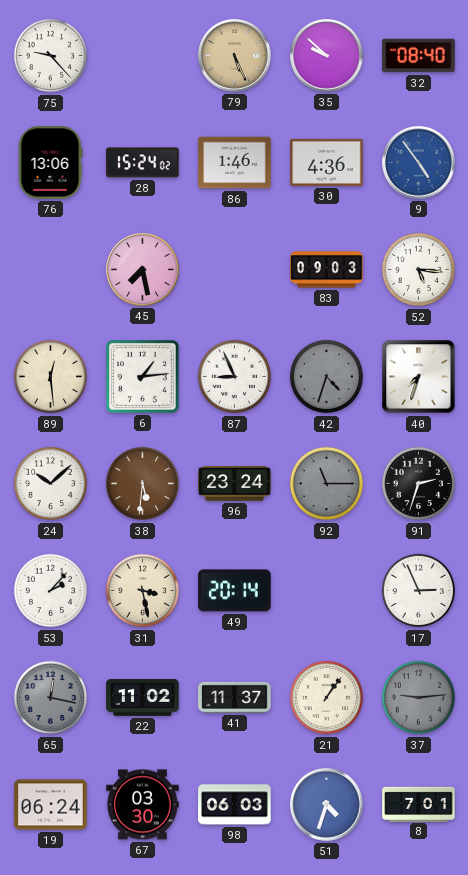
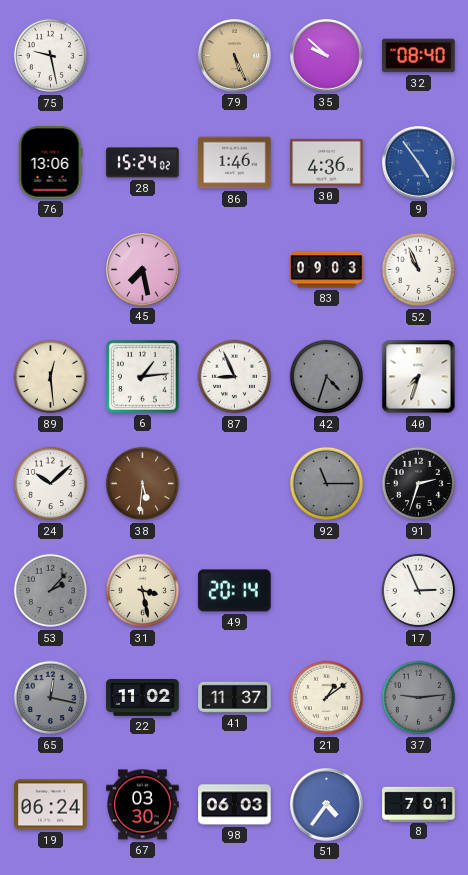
75: 9:23 -> 9:28 (51, 56)
52: 5:16 -> 10:56 (419, 270)
96: 23:24 -> none (235, 484)
53 dial: white -> grey (51, 591)
21: 1:06 -> 1:09 (327, 698)
51: 4:33 -> 4:36 (327, 805)
